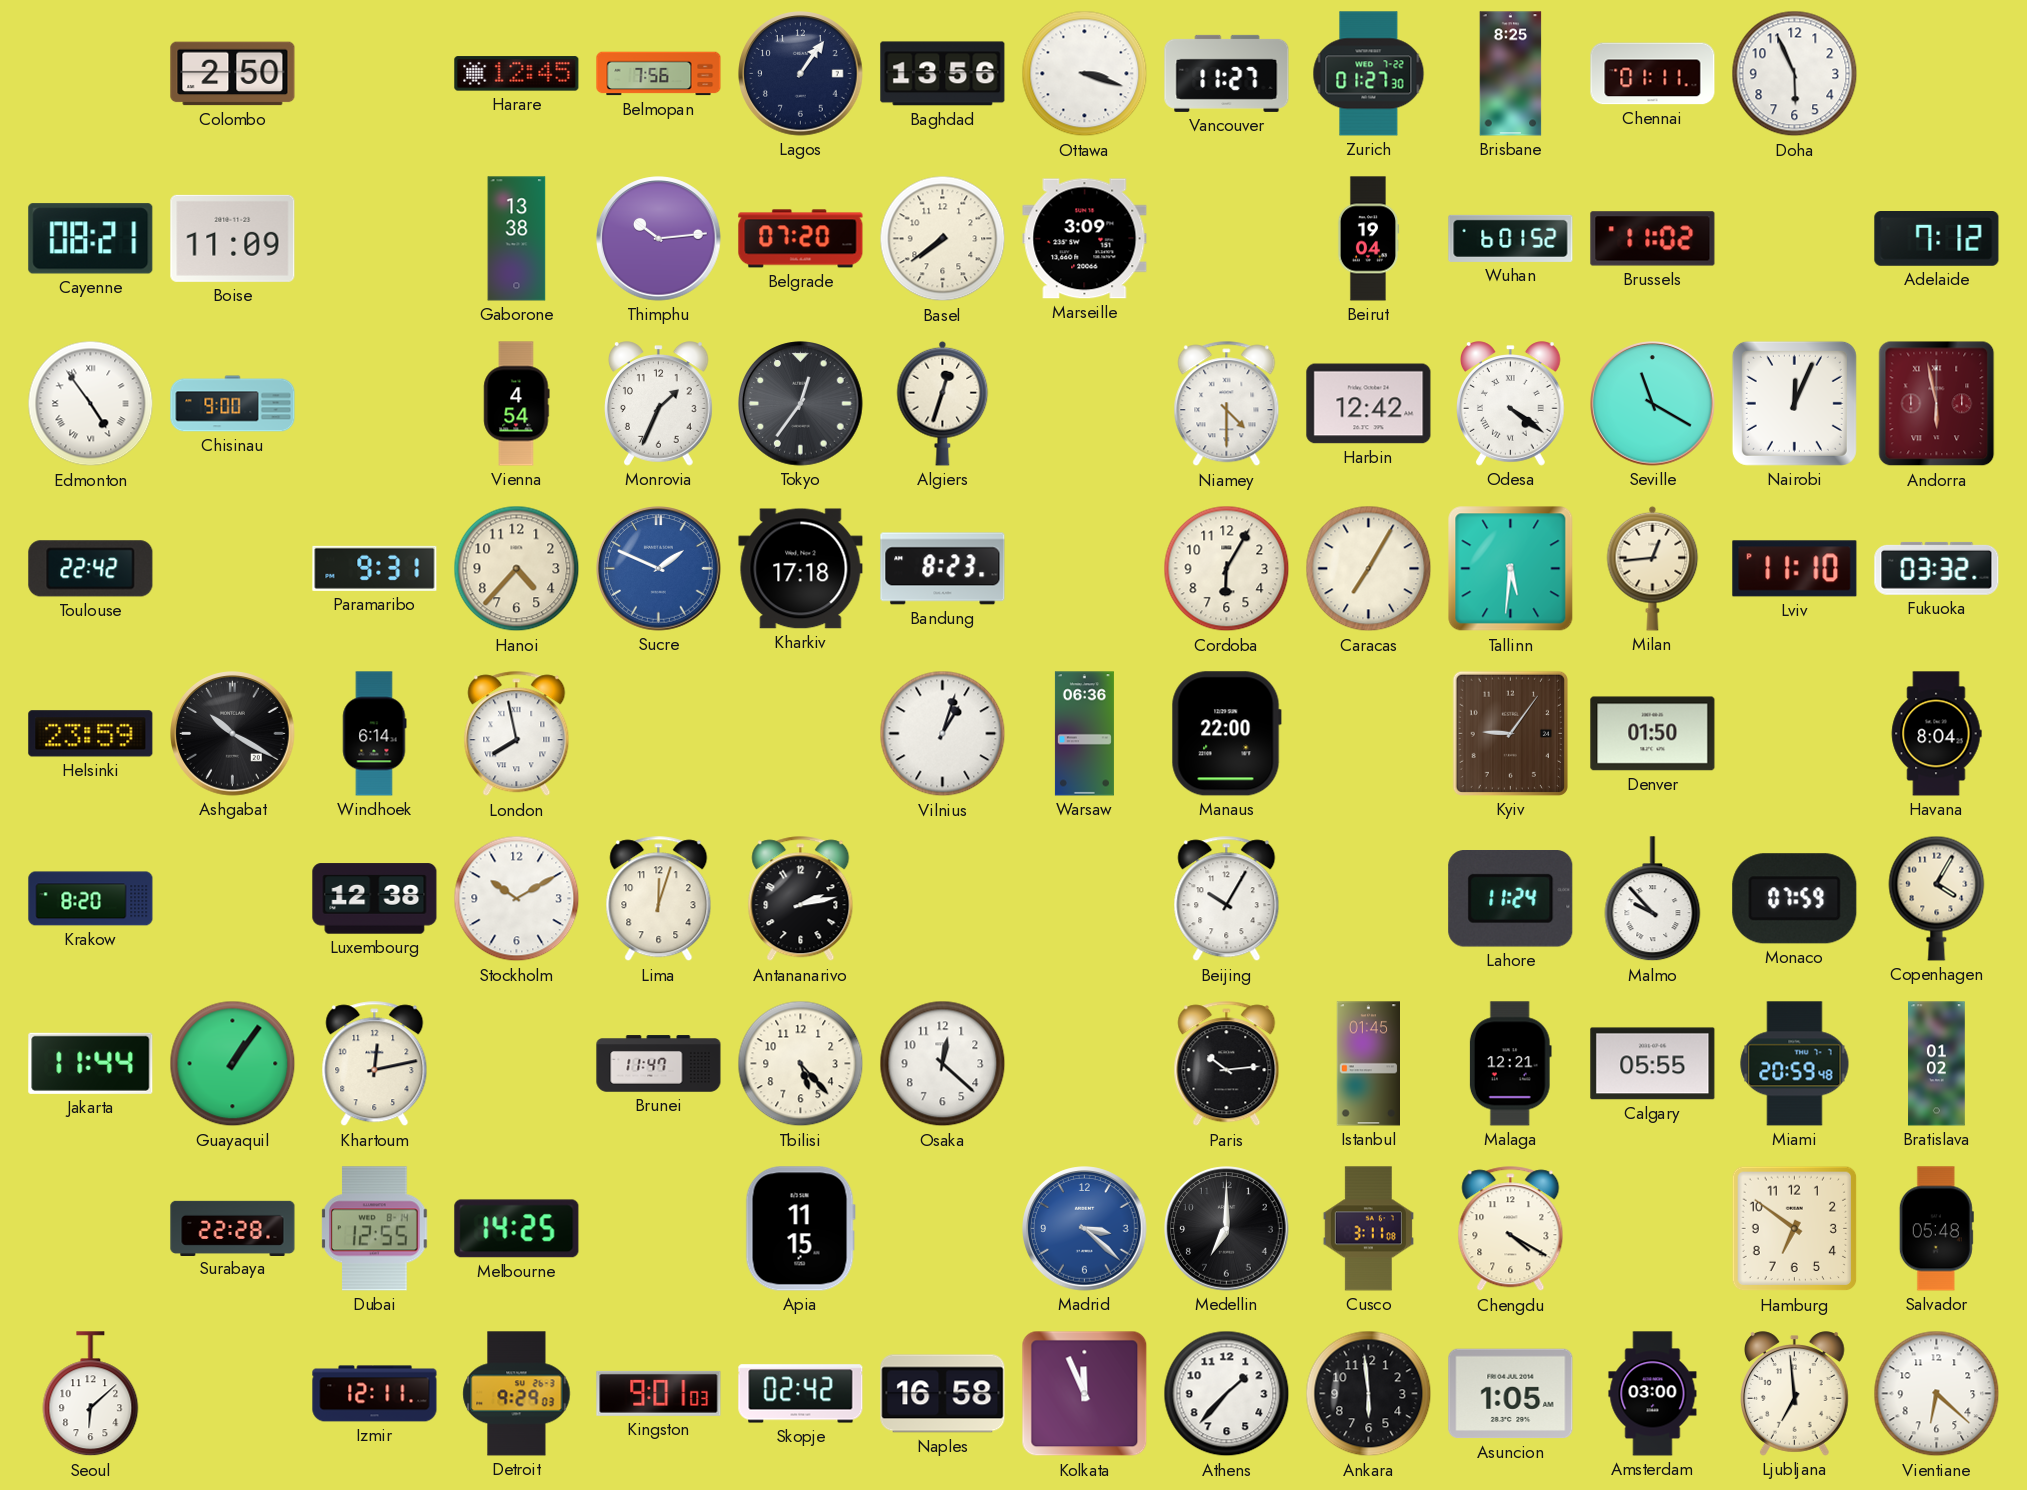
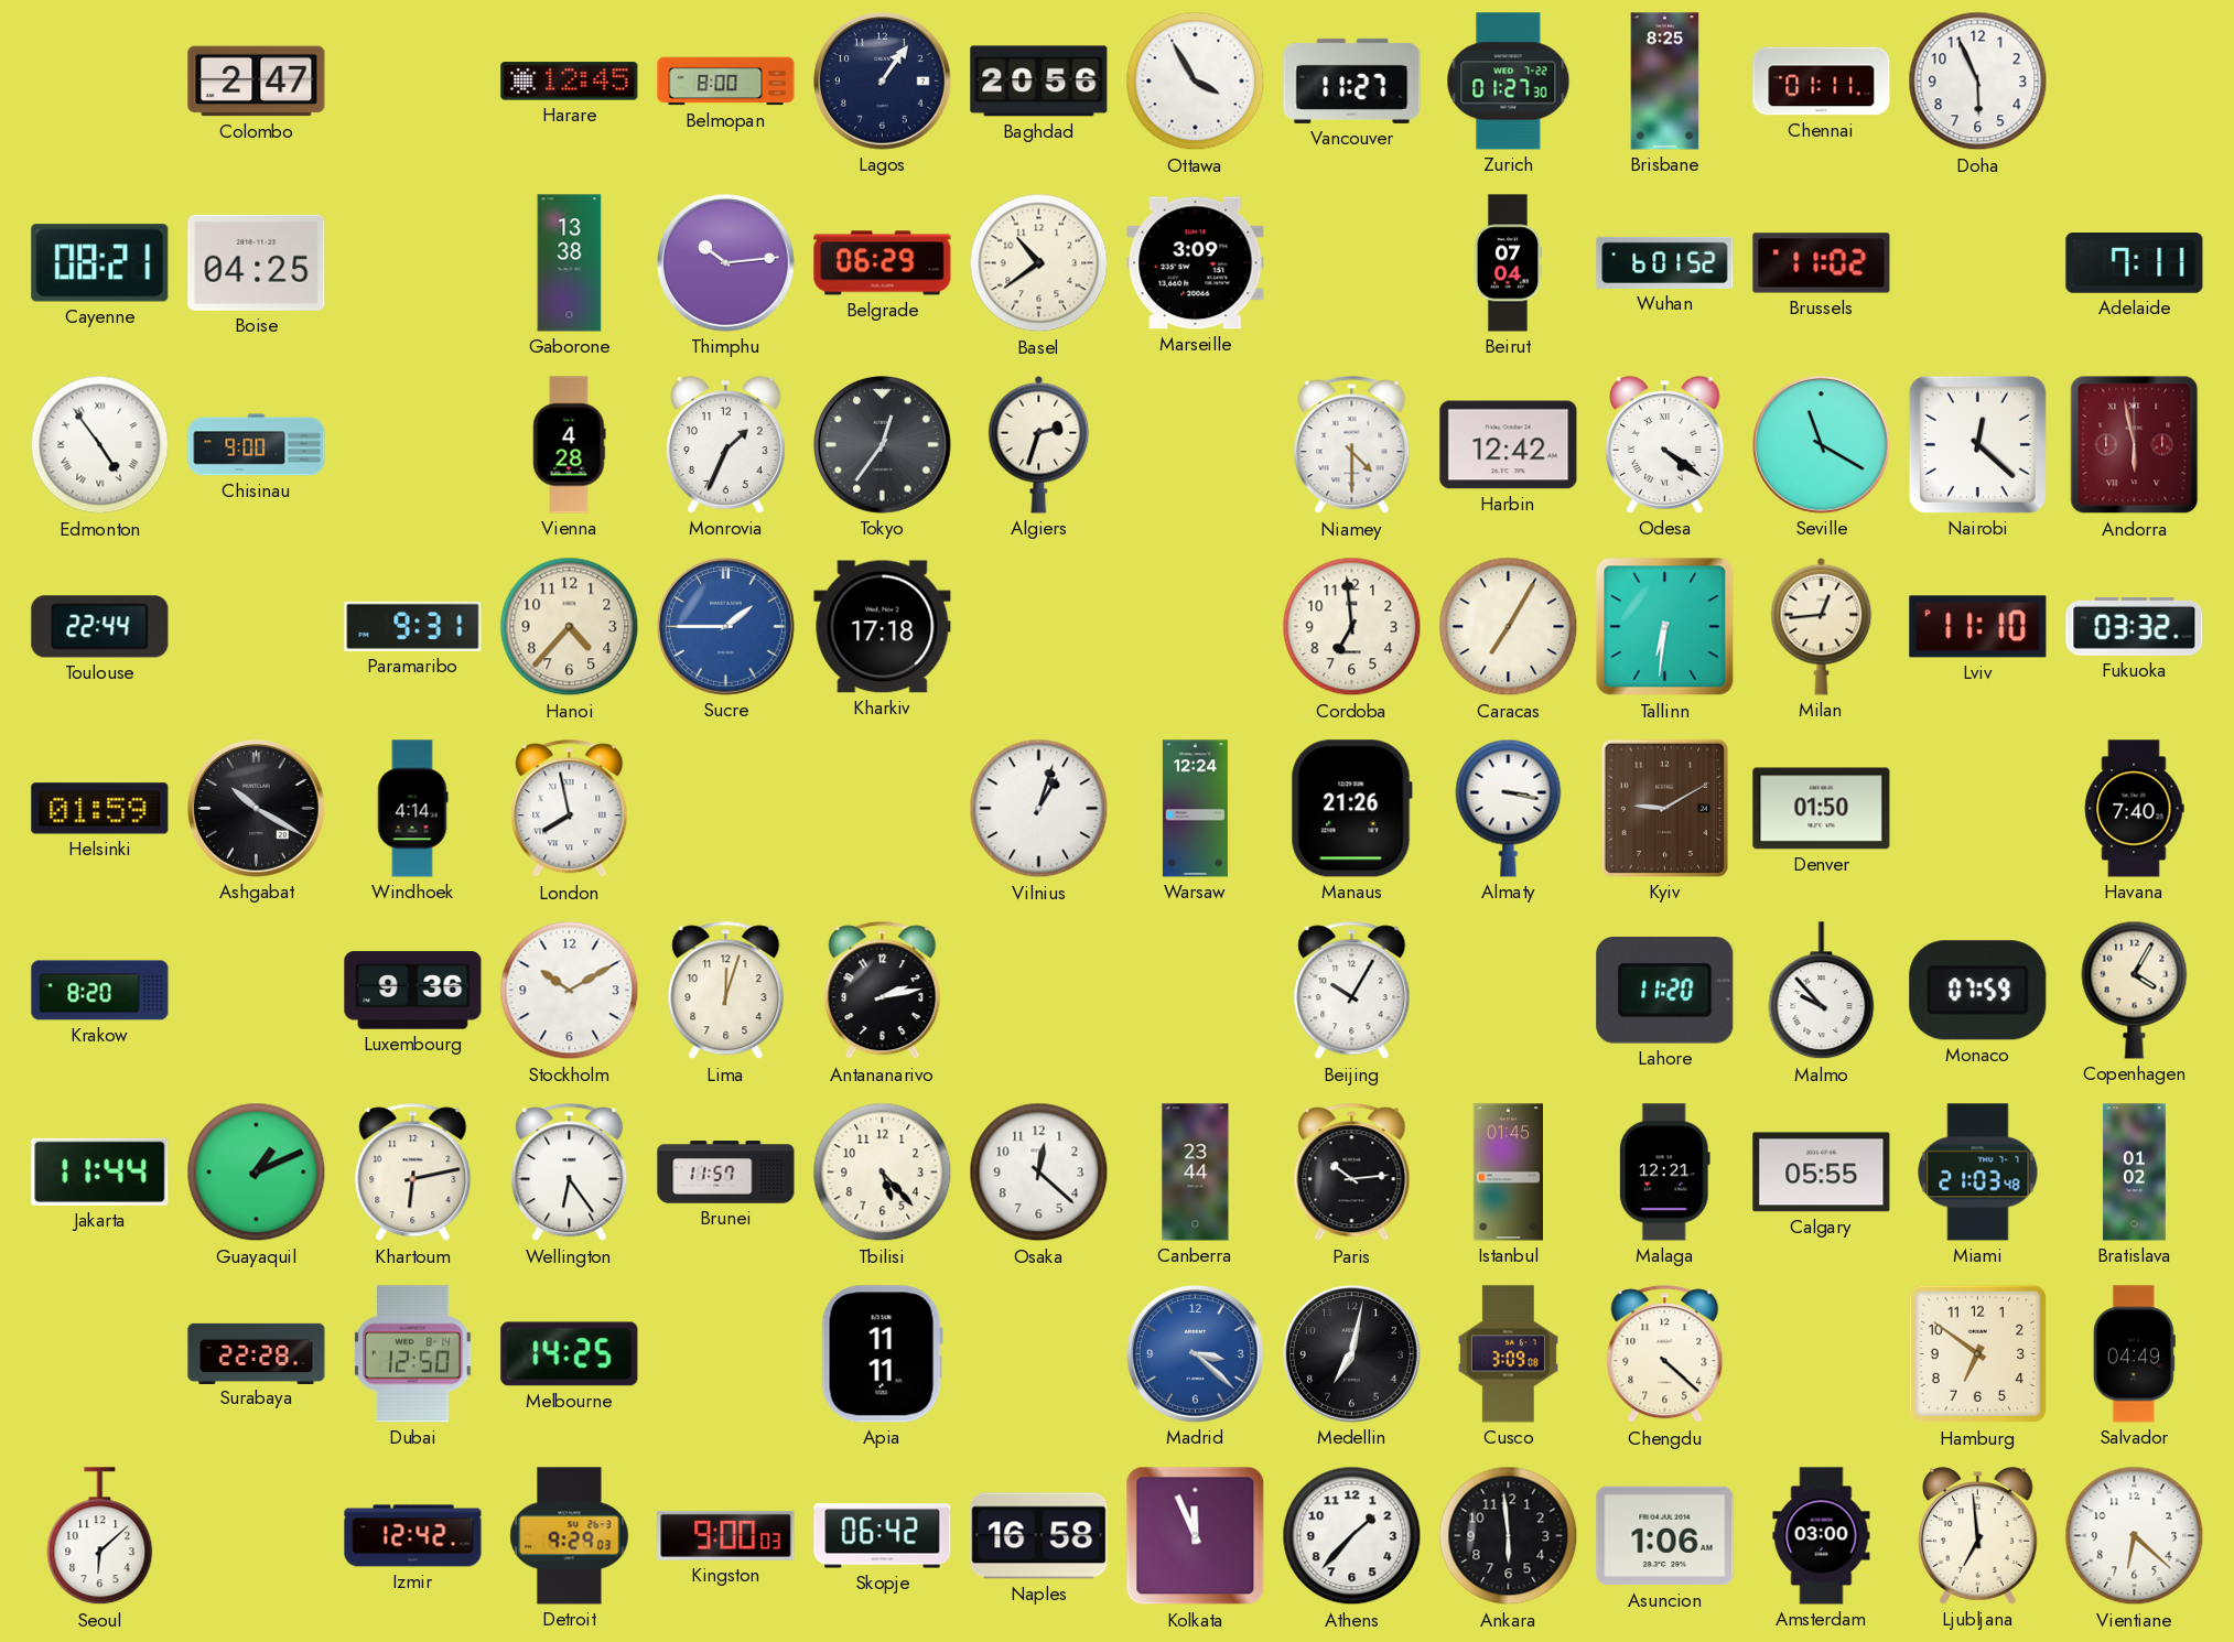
Colombo: 2:50 -> 2:47 (257, 82)
Belmopan: 7:56 -> 8:00 (726, 82)
Baghdad: 13:56 -> 20:56 (1039, 82)
Ottawa: 3:18 -> 3:55 (1196, 82)
Boise: 11:09 -> 04:25 (257, 262)
Belgrade: 07:20 -> 06:29 (883, 263)
Basel: 7:39 -> 10:39 (1039, 263)
Beirut: 19:04 -> 07:04 (1508, 263)
Adelaide: 7:12 -> 7:11 (2135, 263)
Vienna: 4:54 -> 4:28 (570, 445)
Algiers: 12:33 -> 2:33 (1039, 444)
Nairobi: 12:04 -> 12:22 (1977, 444)
Toulouse: 22:42 -> 22:44 (100, 627)
Sucre: 1:49 -> 1:45 (726, 627)
Bandung: 8:23 -> none (943, 569)
Cordoba: 6:05 -> 6:59 (1352, 627)
Tallinn: 5:31 -> 6:31 (1665, 627)
Helsinki: 23:59 -> 01:59 (100, 809)
Windhoek: 6:14 -> 4:14 (413, 809)
Warsaw: 06:36 -> 12:24 (1195, 809)
Manaus: 22:00 -> 21:26 (1351, 809)
Almaty: none -> 3:17 (1509, 808)
Kyiv: 9:06 -> 9:10 (1664, 808)
Havana: 8:04 -> 7:40 (2134, 809)
Luxembourg: 12:38 -> 9:36 (413, 991)
Lahore: 11:24 -> 11:20 (1665, 991)
Guayaquil: 1:06 -> 1:11 (257, 1173)
Khartoum: 12:13 -> 6:13 (413, 1173)
Wellington: none -> 6:24 (570, 1173)
Brunei: 11:47 -> 11:57 (726, 1173)
Canberra: none -> 23:44 (1196, 1173)
Miami: 20:59 -> 21:03 (1978, 1173)
Dubai: 12:55 -> 12:50 (413, 1354)
Apia: 11:15 -> 11:11 (882, 1354)
Medellin: 7:00 -> 7:02 (1352, 1354)
Cusco: 3:11 -> 3:09 (1508, 1354)
Chengdu: 4:20 -> 4:22 (1665, 1354)
Salvador: 05:48 -> 04:49 (2134, 1354)
Izmir: 12:11 -> 12:42 (413, 1536)
Kingston: 9:01 -> 9:00 (726, 1535)
Skopje: 02:42 -> 06:42 (883, 1536)
Asuncion: 1:05 -> 1:06 (1665, 1536)
